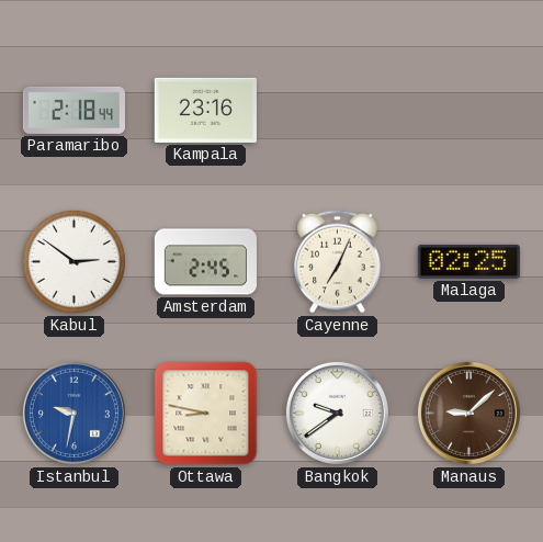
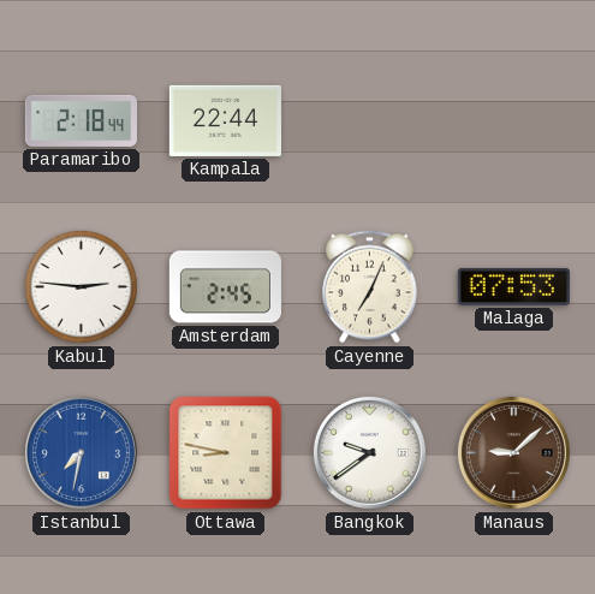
Kampala: 23:16 -> 22:44 (225, 120)
Kabul: 2:51 -> 2:46 (81, 286)
Malaga: 02:25 -> 07:53 (513, 286)
Istanbul: 9:32 -> 7:32 (81, 452)
